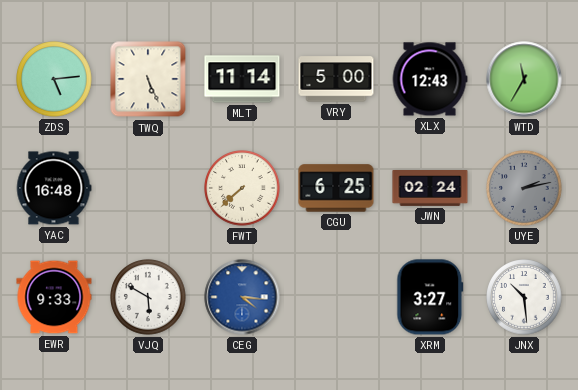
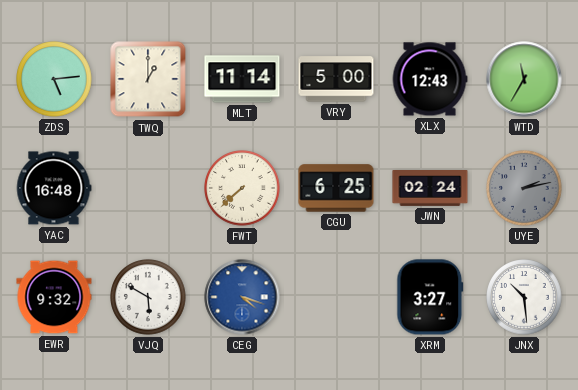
TWQ: 5:26 -> 1:00 (148, 79)
EWR: 9:33 -> 9:32 (54, 297)
CEG: 4:16 -> 4:18 (242, 297)
